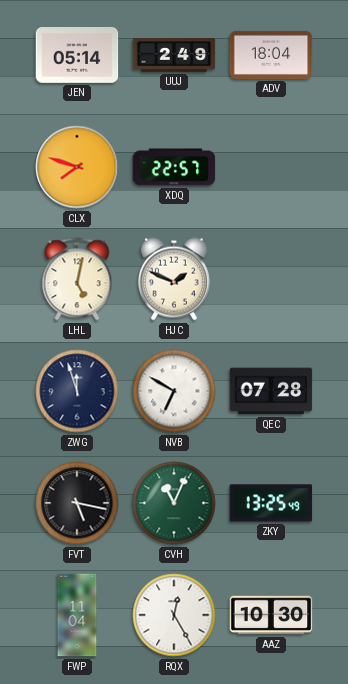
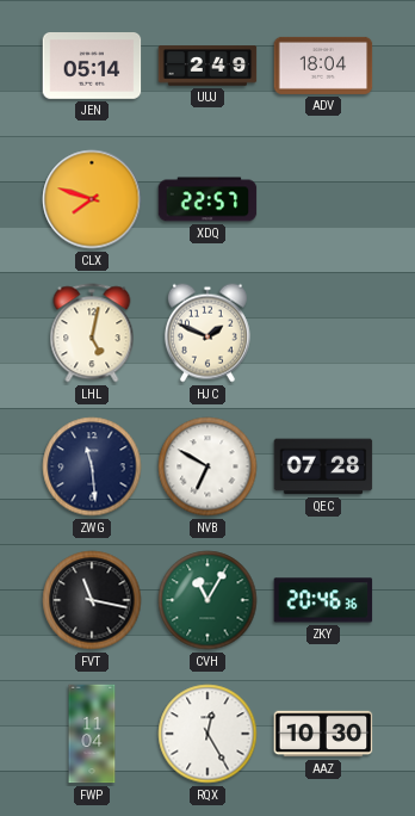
ZWG: 11:57 -> 11:29 (92, 466)
FVT: 5:17 -> 11:17 (92, 600)
CVH: 11:04 -> 11:05 (207, 600)
ZKY: 13:25 -> 20:46 (323, 600)
